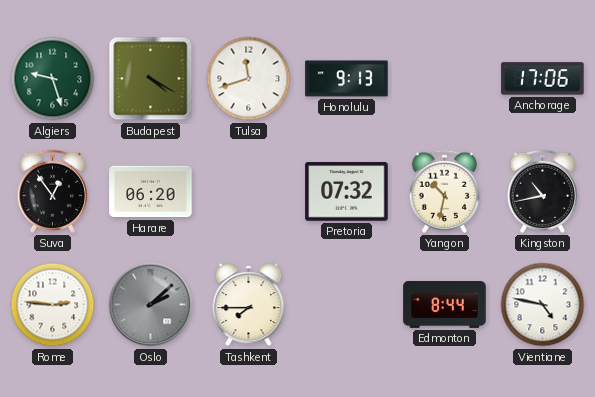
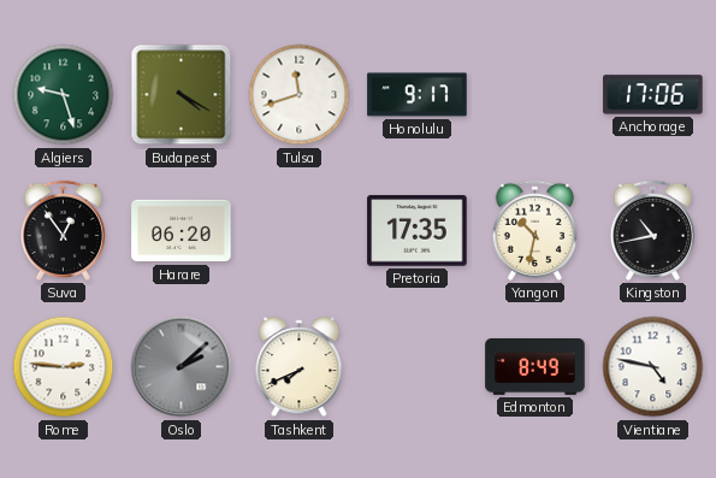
Honolulu: 9:13 -> 9:17 (418, 95)
Pretoria: 07:32 -> 17:35 (418, 231)
Tashkent: 7:45 -> 7:41 (300, 367)
Edmonton: 8:44 -> 8:49 (535, 367)
